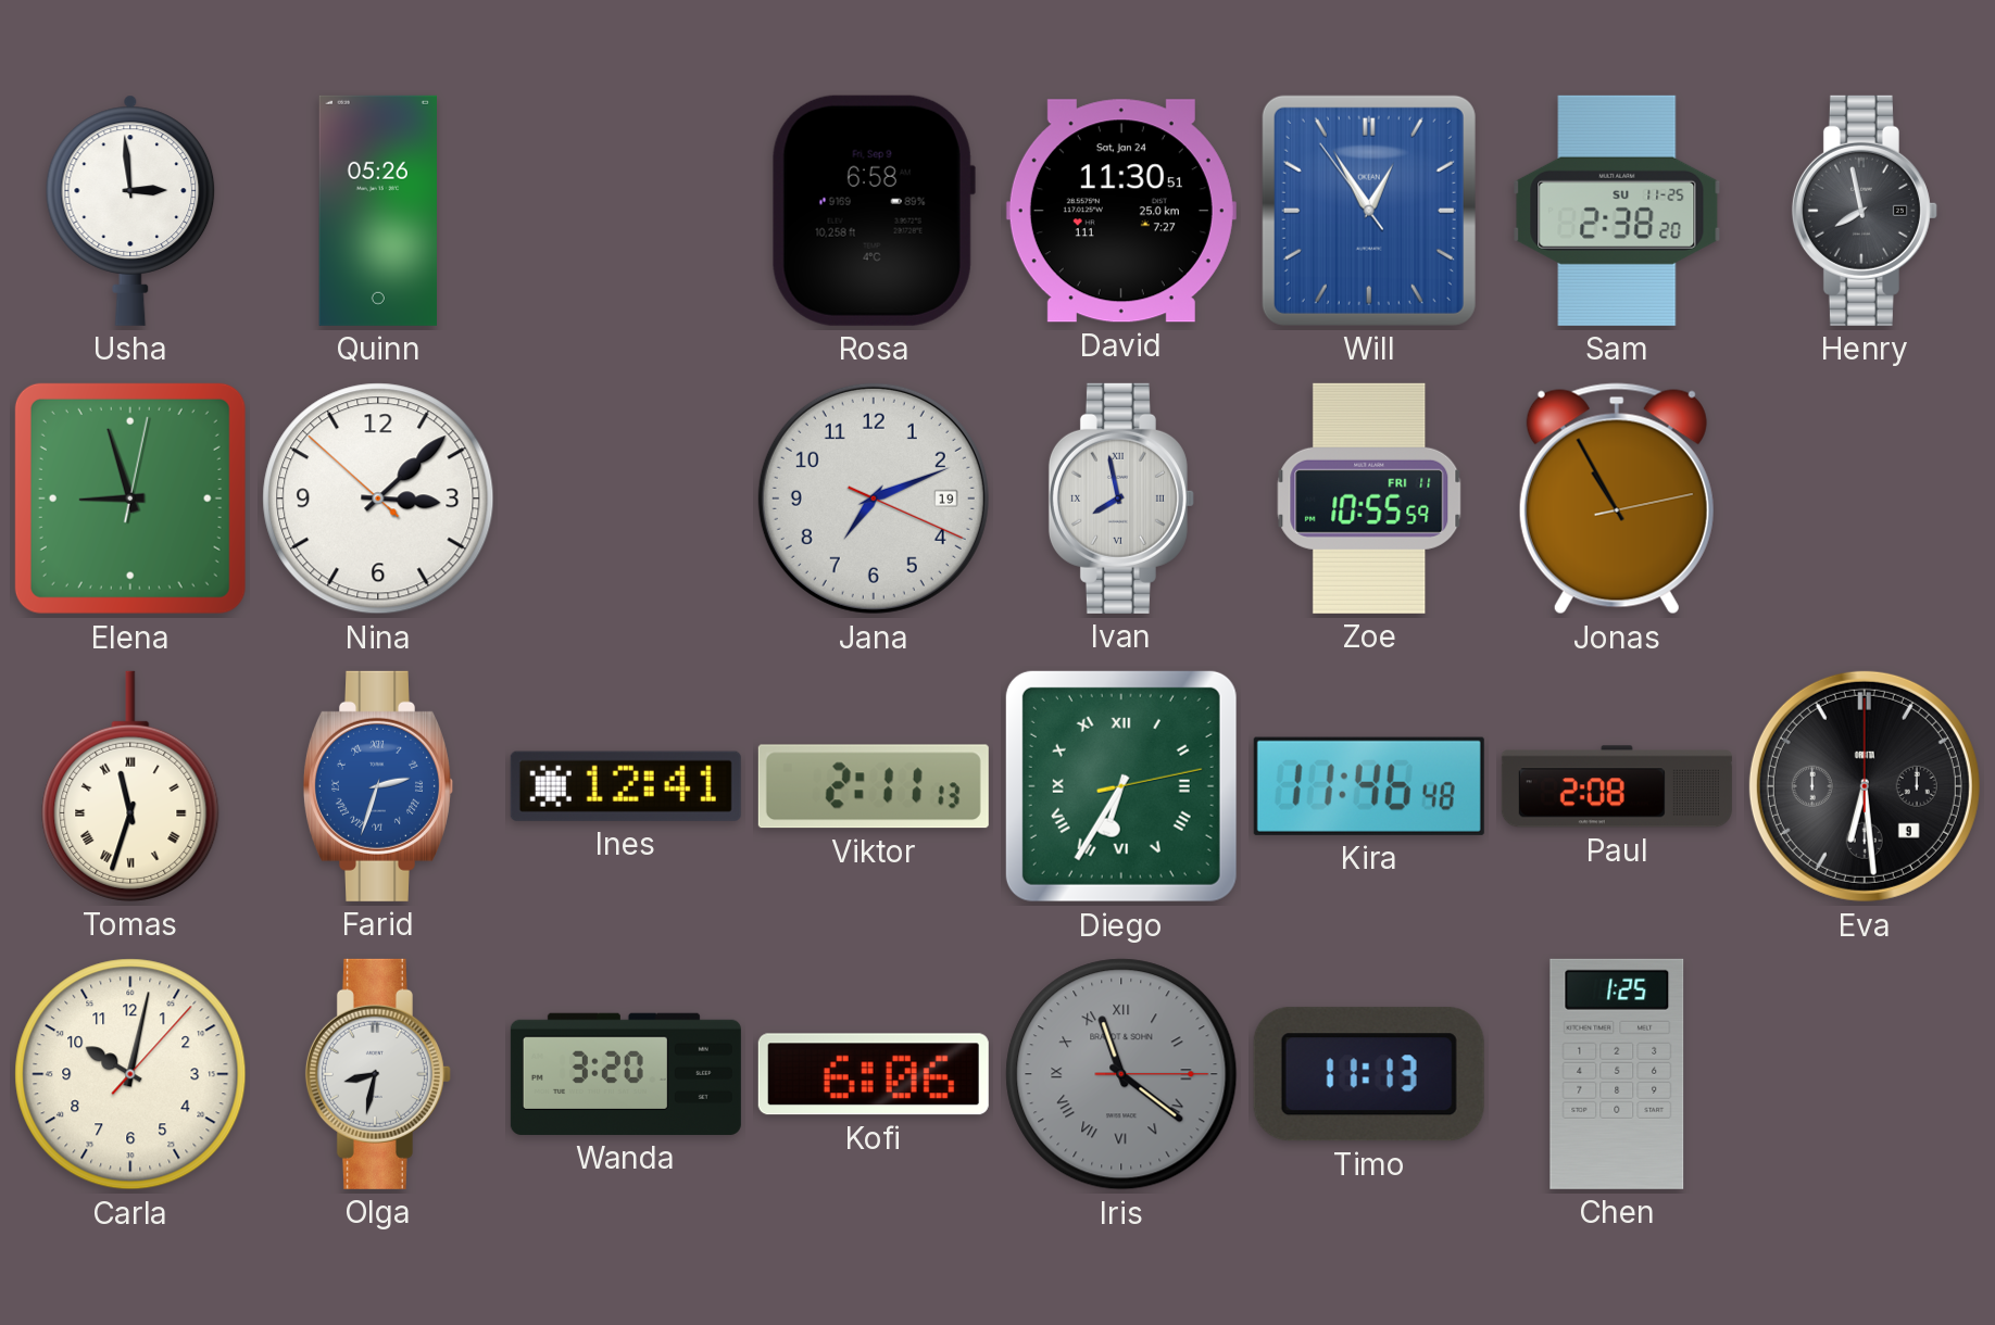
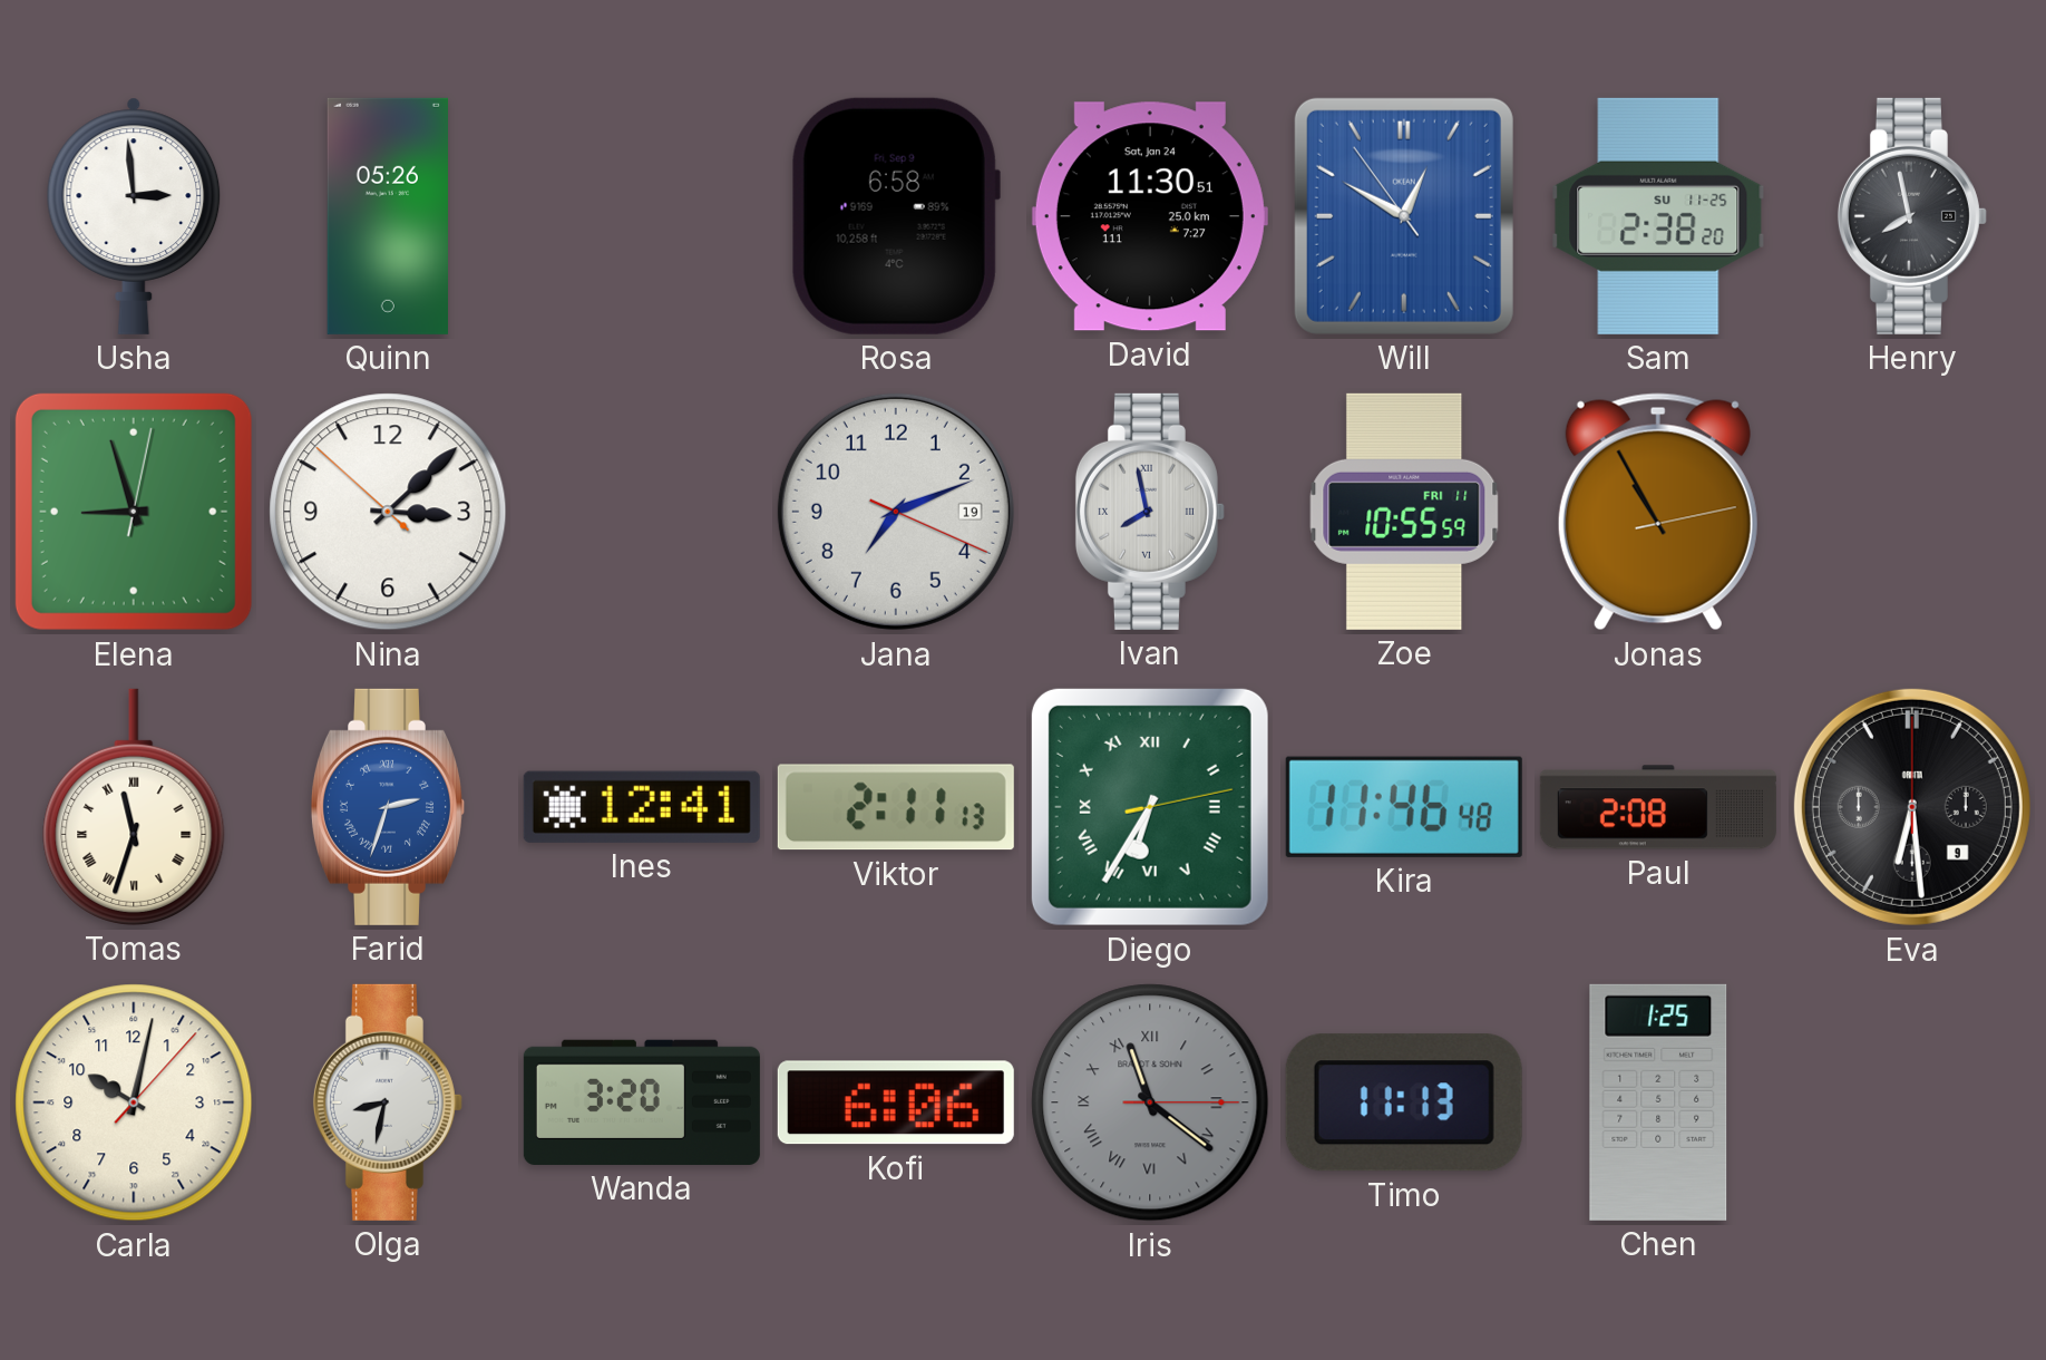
Will: 12:54 -> 12:49 (1404, 216)
